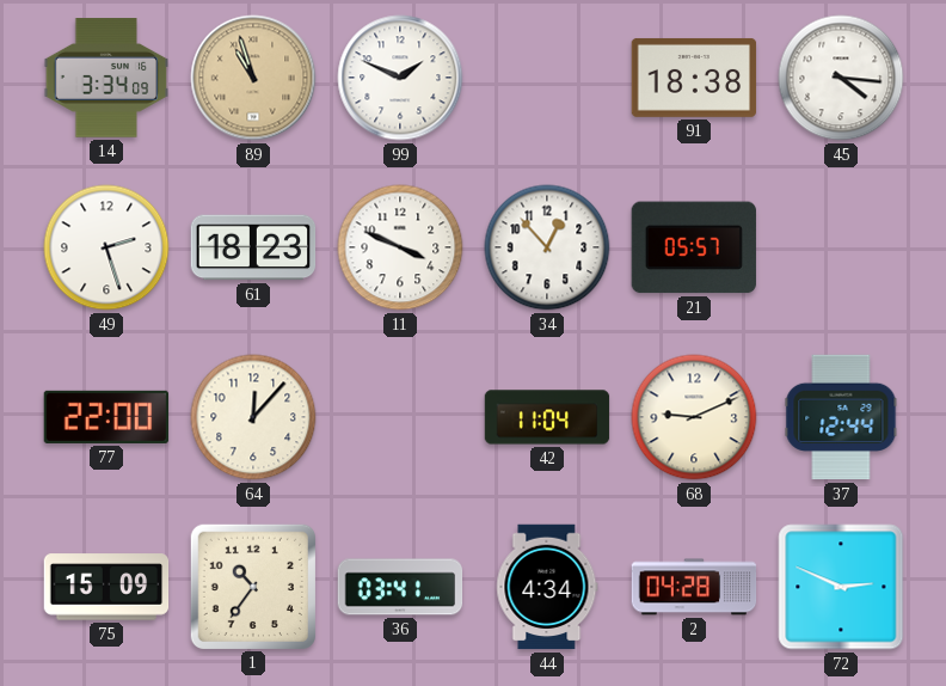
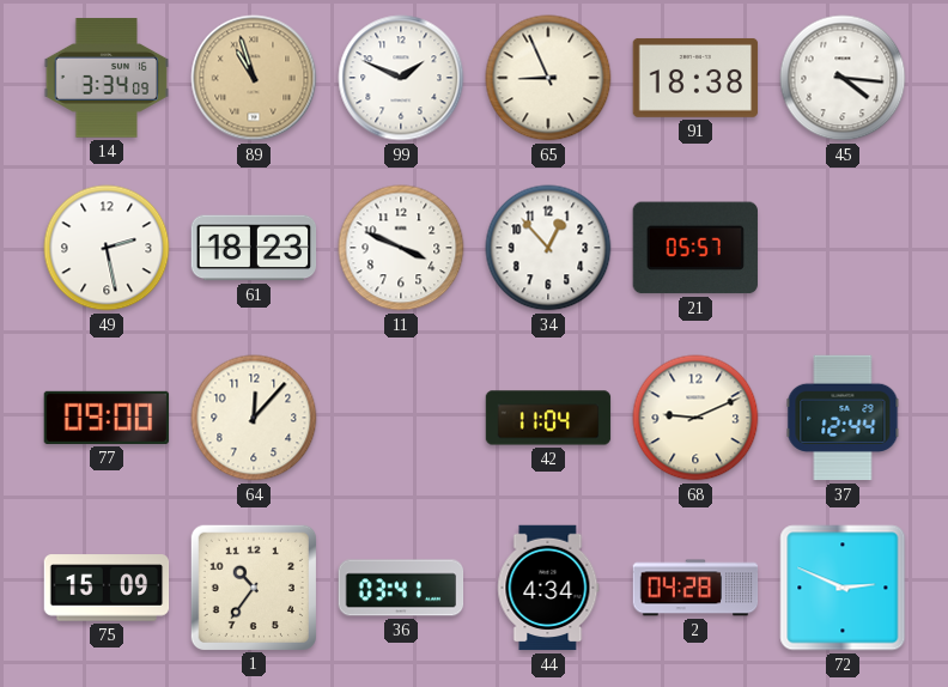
65: none -> 8:56 (548, 78)
49: 2:27 -> 2:28 (107, 248)
77: 22:00 -> 09:00 (107, 418)
